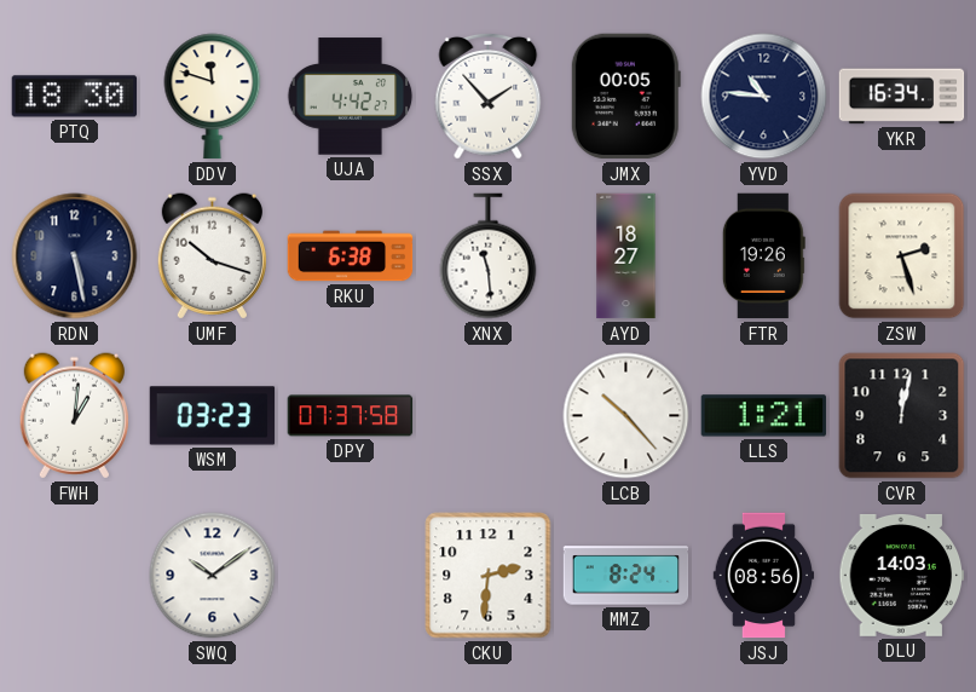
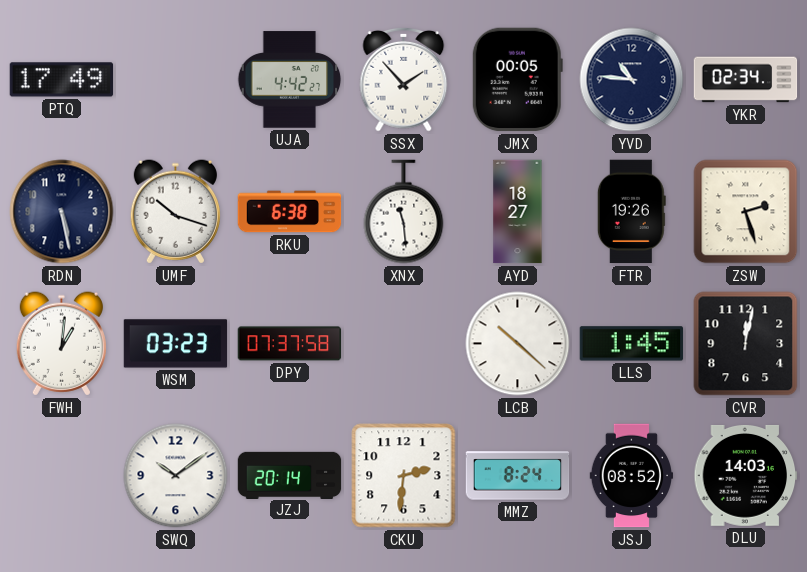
PTQ: 18:30 -> 17:49 (62, 80)
DDV: 11:48 -> none (213, 97)
YKR: 16:34 -> 02:34 (746, 80)
LCB: 10:23 -> 10:22 (518, 344)
LLS: 1:21 -> 1:45 (632, 344)
JZJ: none -> 20:14 (290, 475)
JSJ: 08:56 -> 08:52 (632, 476)
